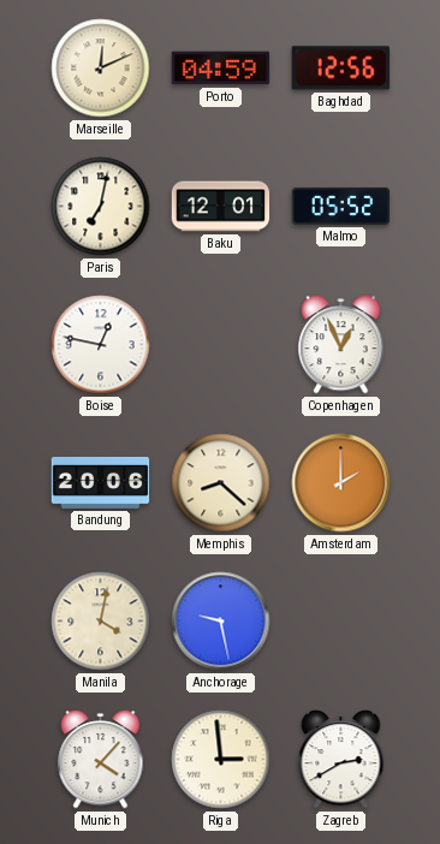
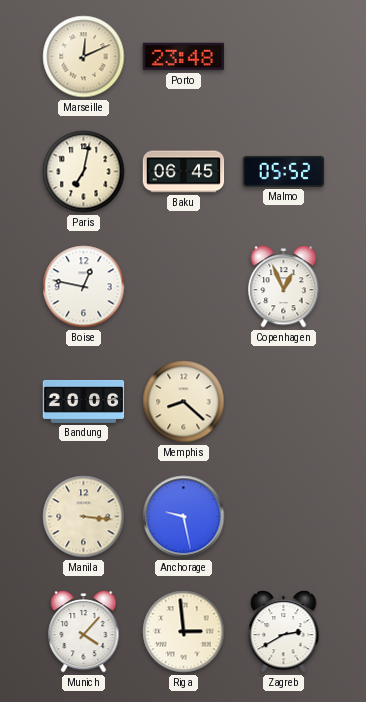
Porto: 04:59 -> 23:48 (184, 57)
Baghdad: 12:56 -> none (341, 69)
Baku: 12:01 -> 06:45 (184, 172)
Amsterdam: 2:00 -> none (341, 483)
Manila: 4:02 -> 3:16 (84, 517)
